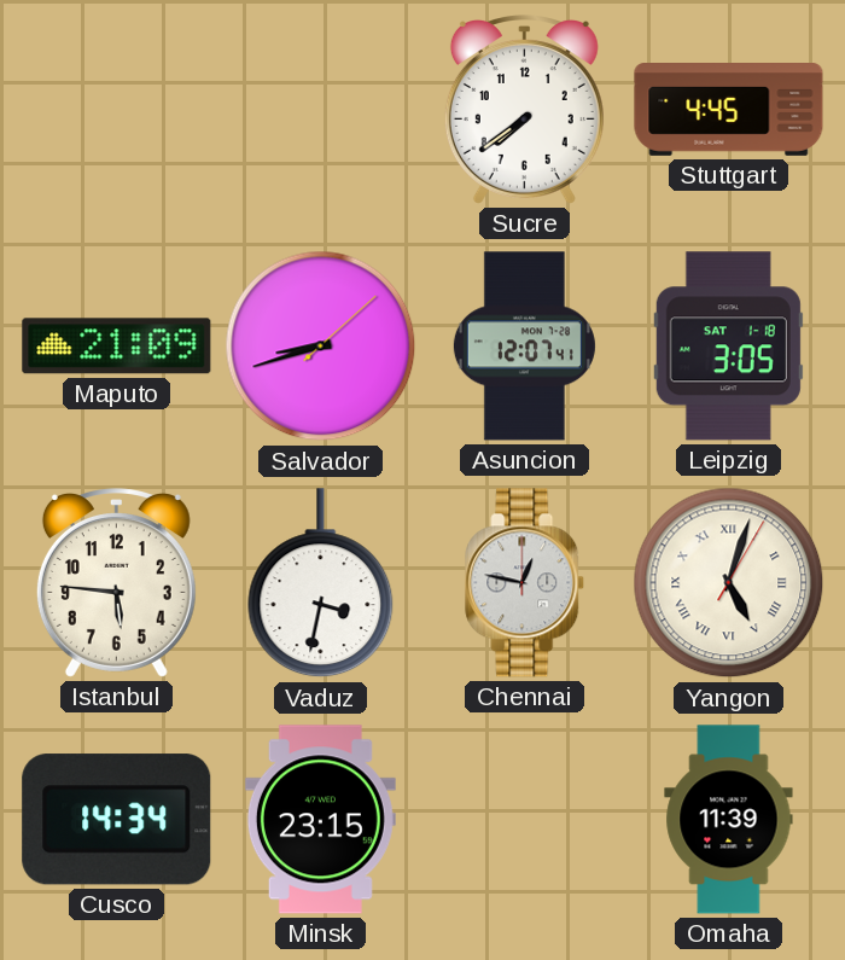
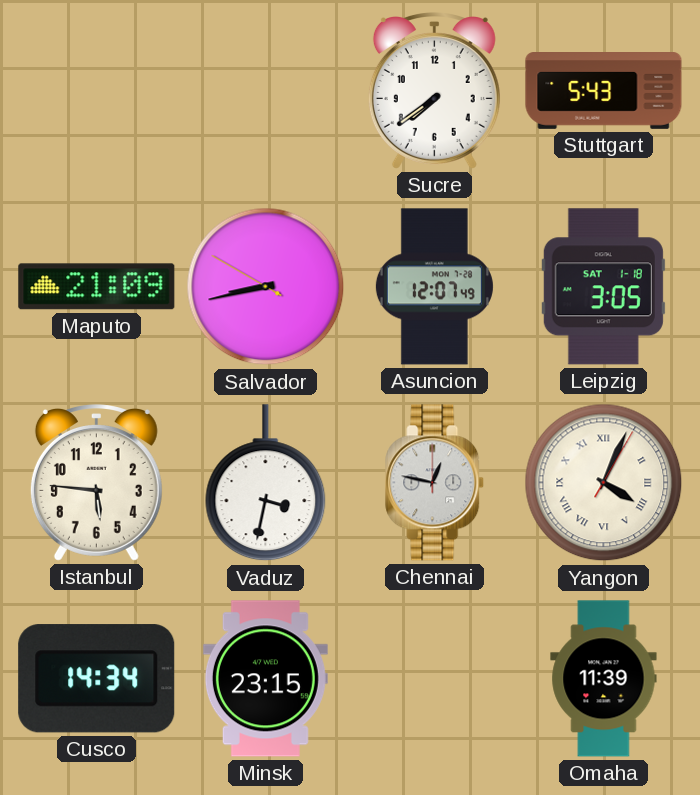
Stuttgart: 4:45 -> 5:43 (604, 91)
Salvador: 8:42:08 -> 8:42:50 (266, 287)
Asuncion: 12:07:41 -> 12:07:49 (434, 287)
Yangon: 5:03 -> 4:04 (604, 483)
